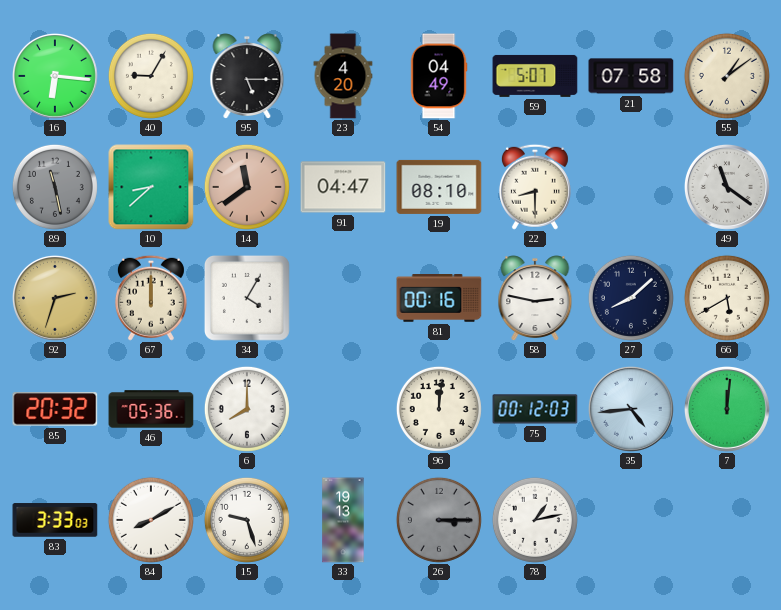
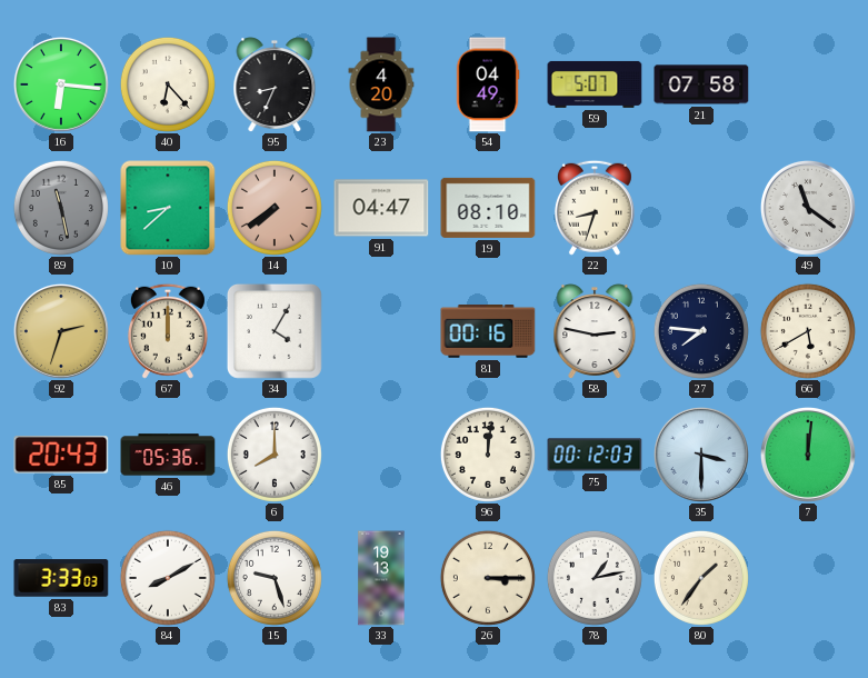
40: 9:05 -> 6:23 (168, 84)
95: 5:15 -> 8:34 (275, 84)
55: 1:09 -> none (727, 76)
14: 11:39 -> 7:39 (275, 208)
22: 8:30 -> 8:33 (595, 208)
27: 8:08 -> 7:46 (701, 331)
85: 20:32 -> 20:43 (61, 456)
35: 4:44 -> 3:30 (701, 455)
26 dial: grey -> cream (488, 578)
80: none -> 1:36 (701, 578)
